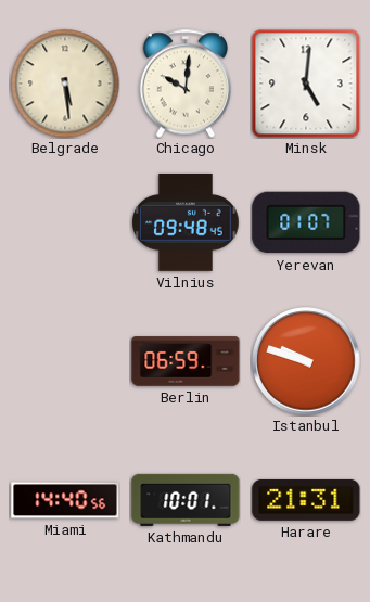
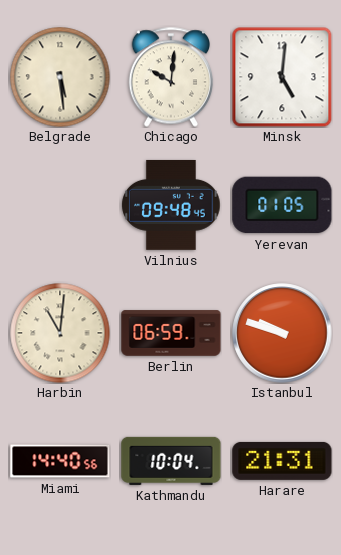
Yerevan: 01:07 -> 01:05 (282, 205)
Harbin: none -> 11:01 (60, 333)
Kathmandu: 10:01 -> 10:04 (171, 461)
